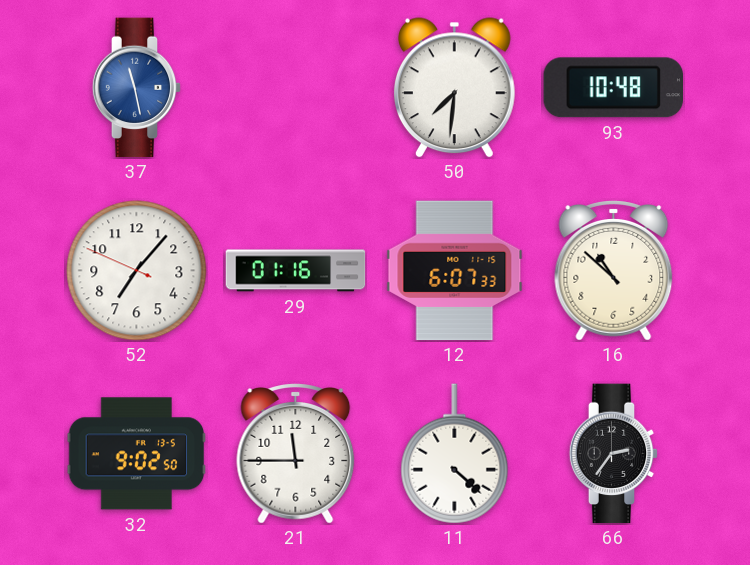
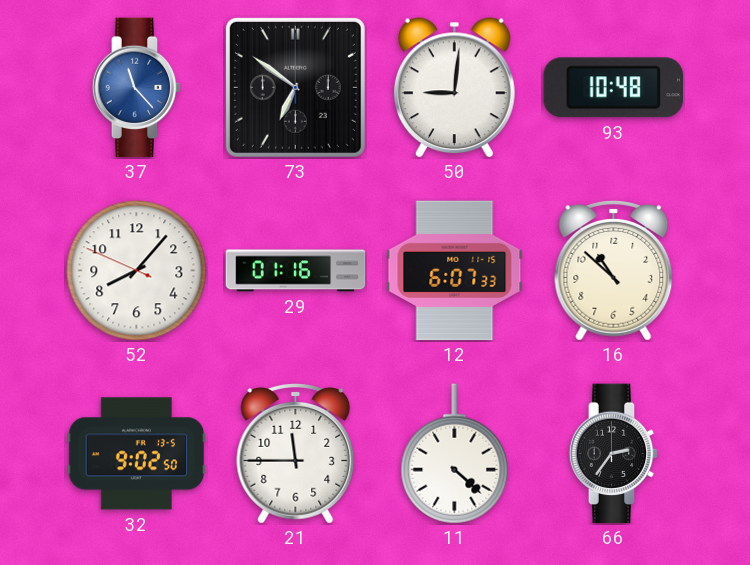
37: 11:28 -> 11:23 (137, 88)
73: none -> 6:51 (295, 87)
50: 7:31 -> 9:01 (454, 88)
52: 7:06 -> 8:06 (137, 271)
